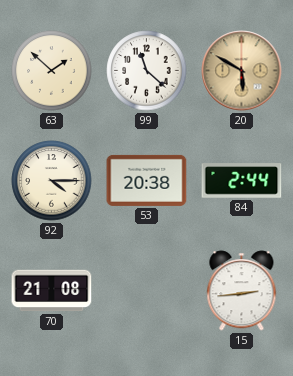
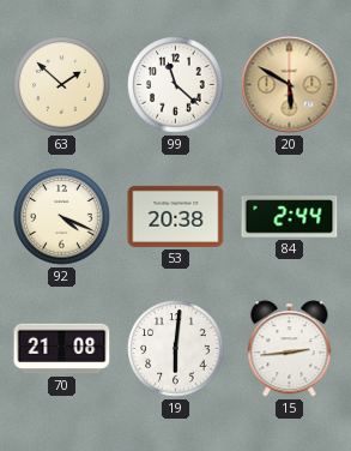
92: 4:15 -> 4:19 (62, 217)
19: none -> 6:01 (176, 349)
